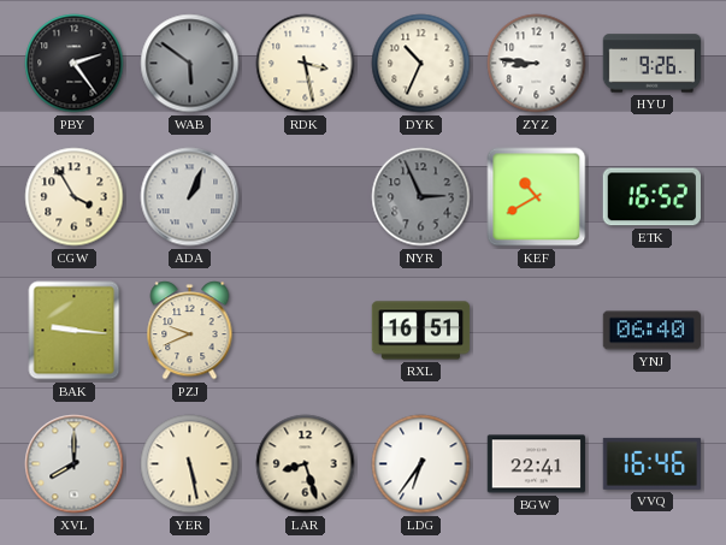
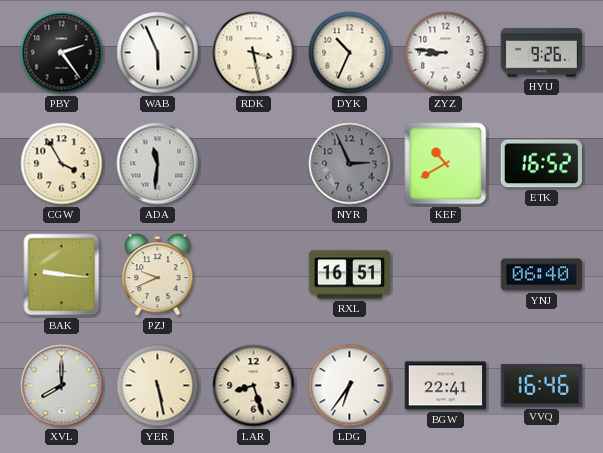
WAB: 5:51 -> 5:56 (158, 53)
WAB dial: grey -> white (158, 53)
ADA: 1:04 -> 11:31 (158, 164)
